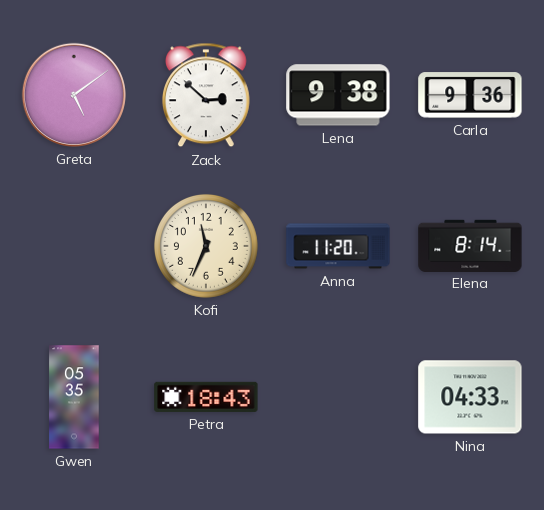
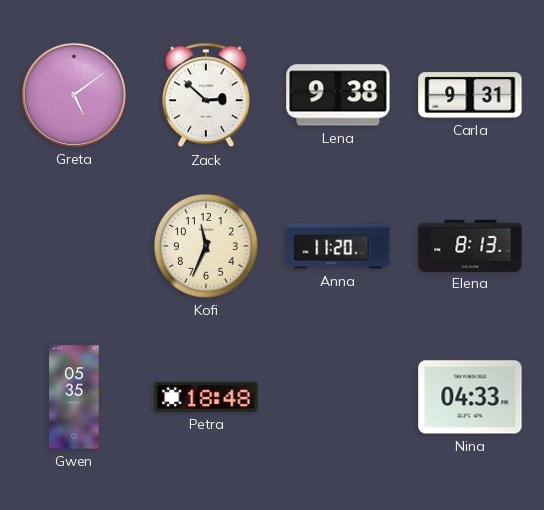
Carla: 9:36 -> 9:31 (470, 95)
Elena: 8:14 -> 8:13 (470, 245)
Petra: 18:43 -> 18:48 (206, 397)
